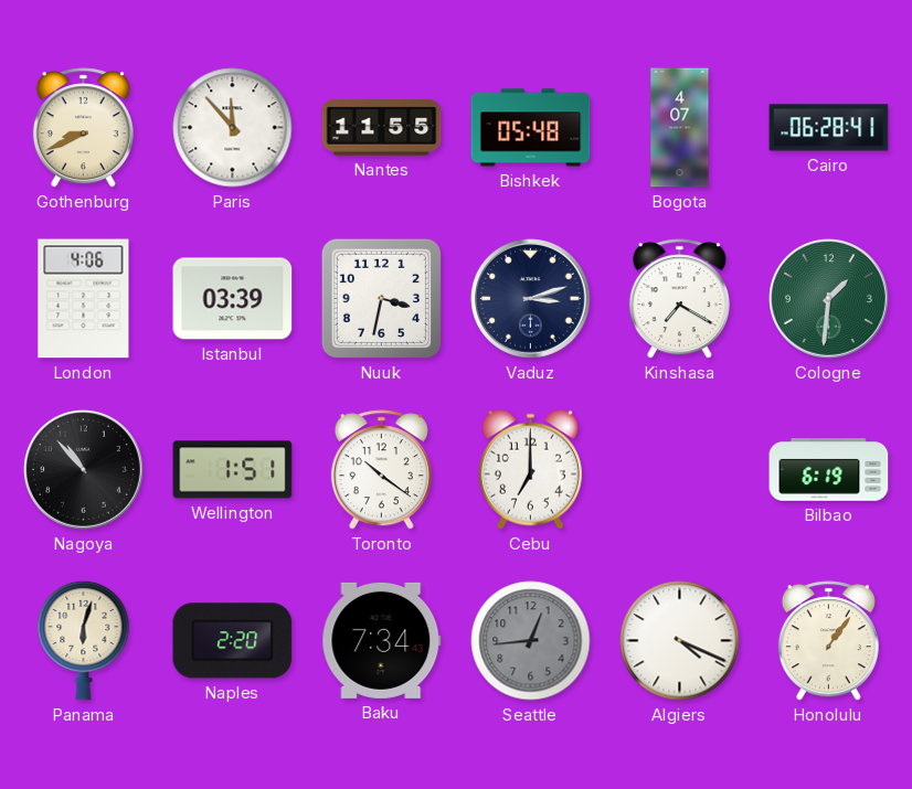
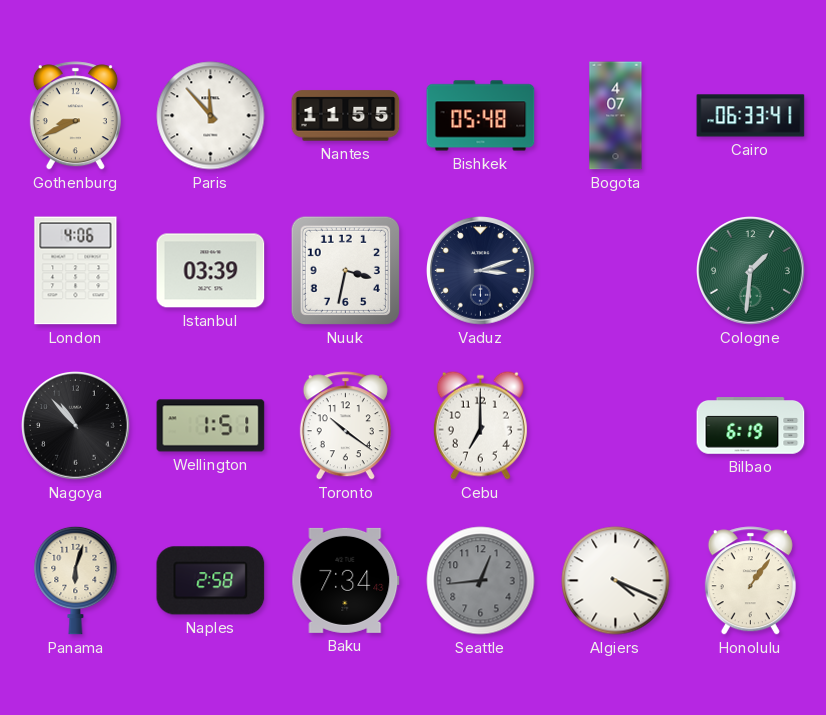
Cairo: 06:28 -> 06:33 (751, 116)
Kinshasa: 7:20 -> none (679, 299)
Naples: 2:20 -> 2:58 (211, 581)
